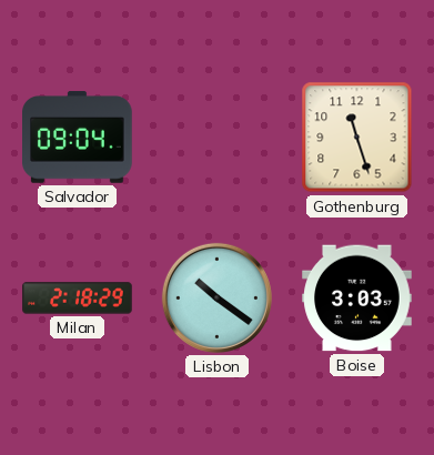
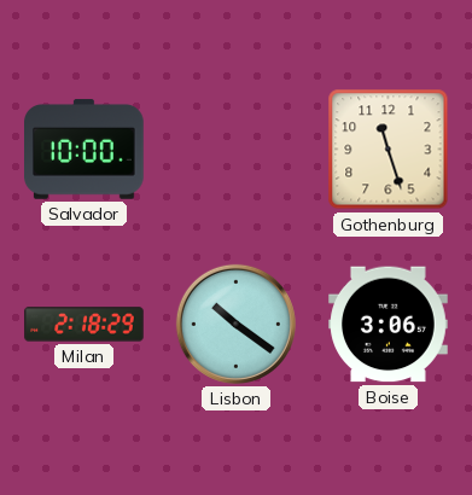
Salvador: 09:04 -> 10:00 (85, 150)
Boise: 3:03 -> 3:06 (389, 325)
